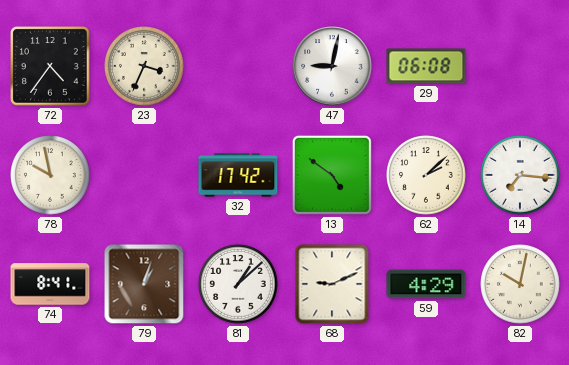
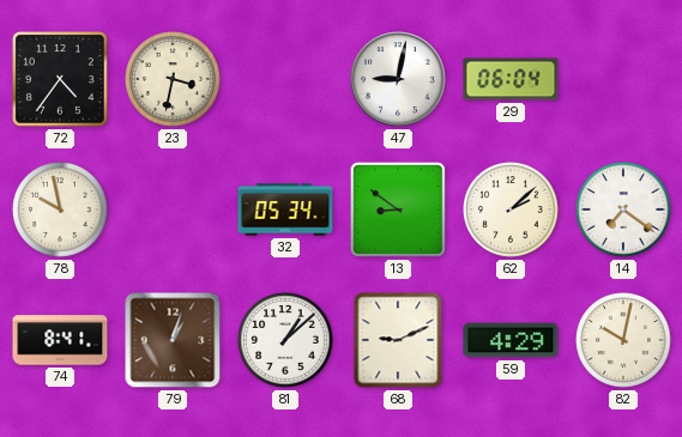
23: 3:34 -> 3:32 (173, 79)
29: 06:08 -> 06:04 (511, 79)
32: 17:42 -> 05:34 (285, 210)
13: 4:51 -> 8:51 (398, 210)
14: 7:16 -> 7:21 (623, 210)
